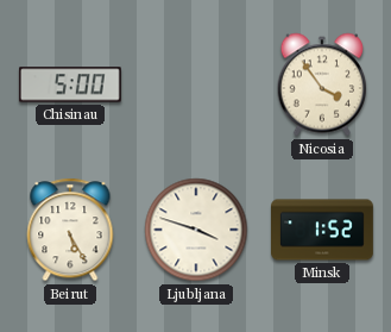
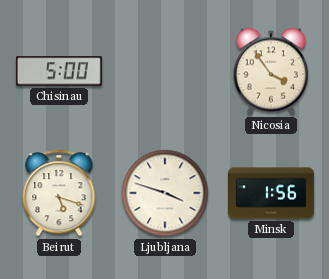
Beirut: 5:25 -> 5:18 (59, 193)
Minsk: 1:52 -> 1:56 (272, 193)
